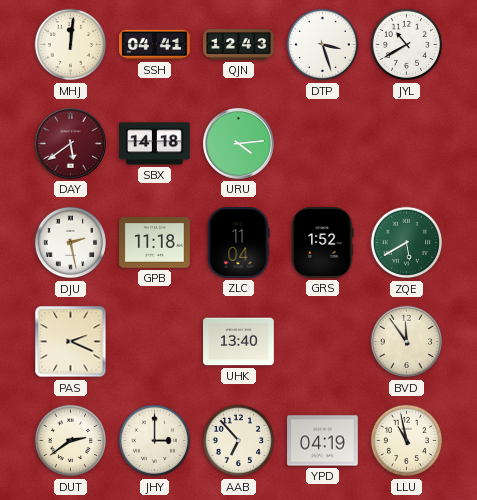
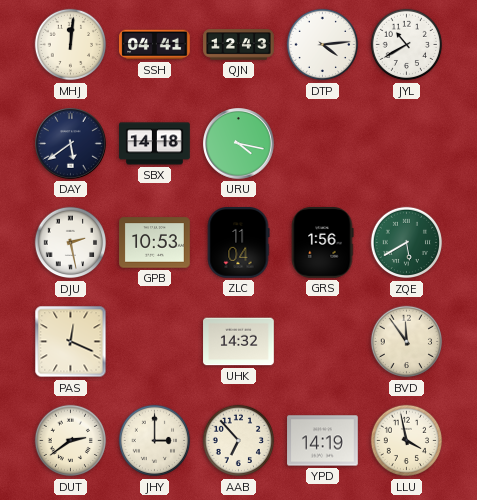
DTP: 3:27 -> 4:14 (323, 45)
DAY dial: burgundy -> navy (71, 144)
URU: 4:14 -> 4:17 (239, 144)
GPB: 11:18 -> 10:53 (155, 243)
GRS: 1:52 -> 1:56 (322, 243)
PAS: 2:19 -> 12:19 (71, 342)
UHK: 13:40 -> 14:32 (239, 342)
YPD: 04:19 -> 14:19 (323, 441)
LLU: 10:58 -> 3:58 (407, 441)
